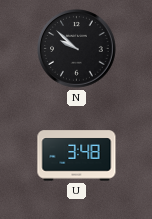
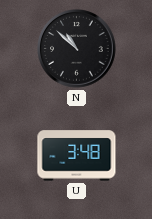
N: 9:52 -> 10:52 (77, 49)
